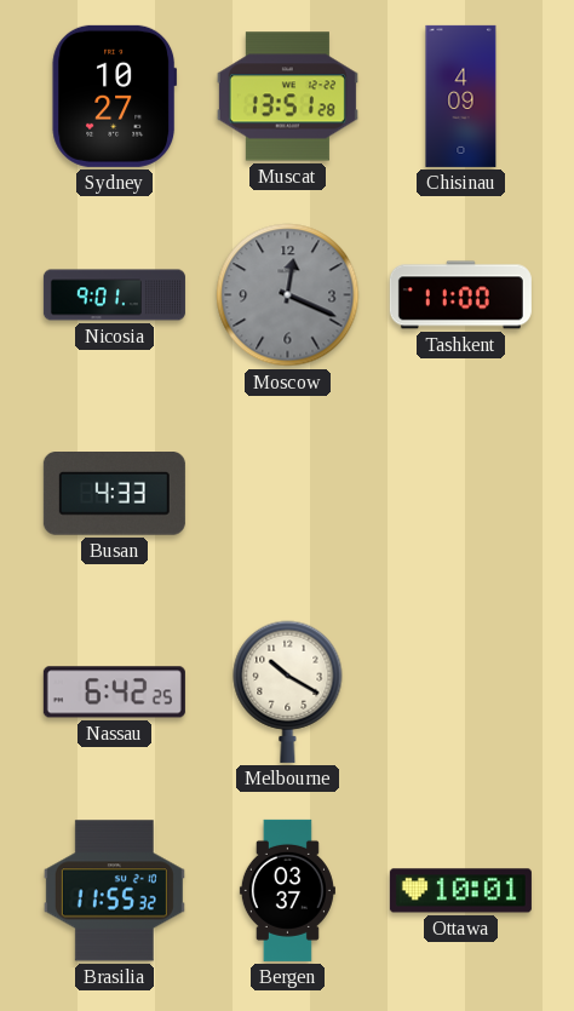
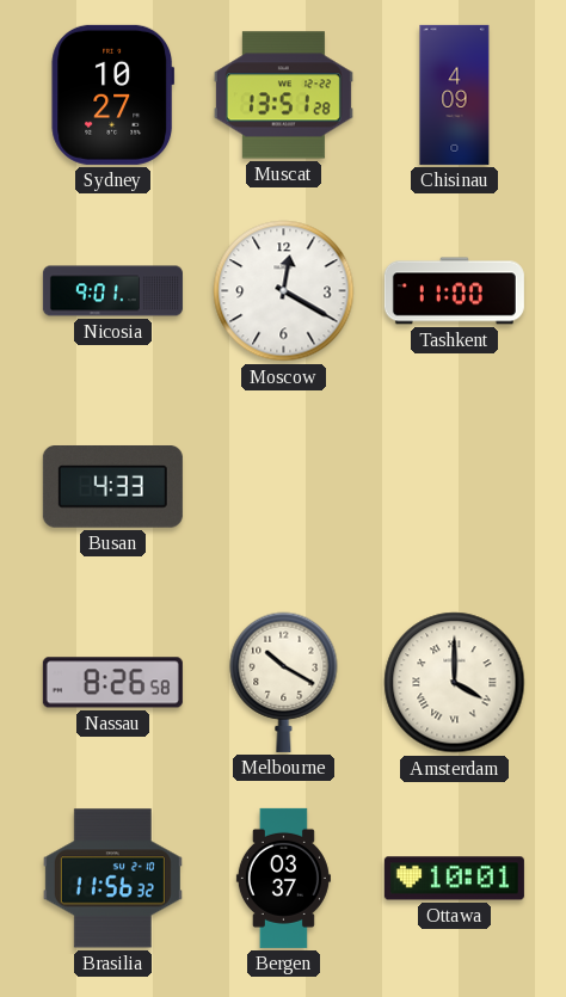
Moscow: 12:19 -> 12:20 (284, 291)
Moscow dial: grey -> white (284, 291)
Nassau: 6:42 -> 8:26 (112, 683)
Amsterdam: none -> 4:00 (455, 683)
Brasilia: 11:55 -> 11:56 (112, 879)
